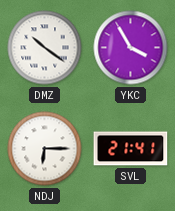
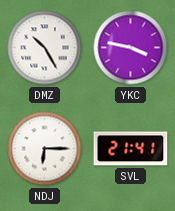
DMZ: 10:21 -> 10:25 (45, 48)
YKC: 3:55 -> 3:47 (131, 48)
